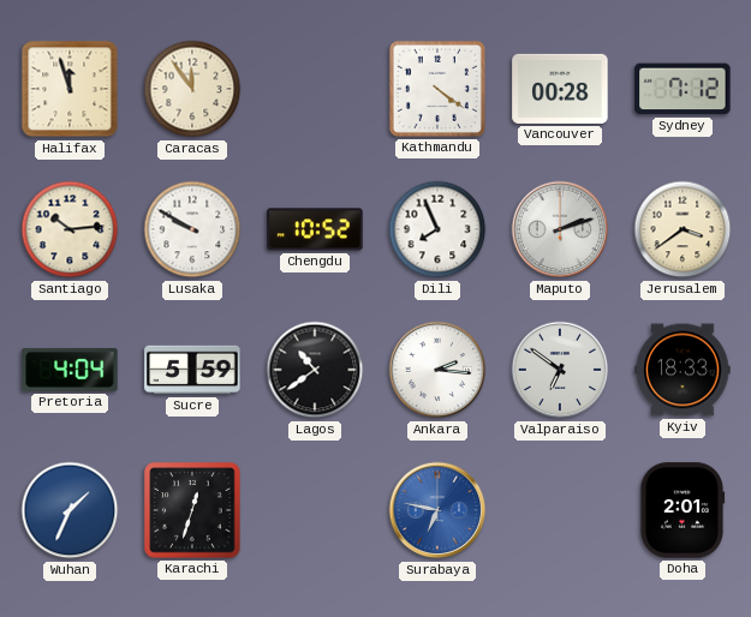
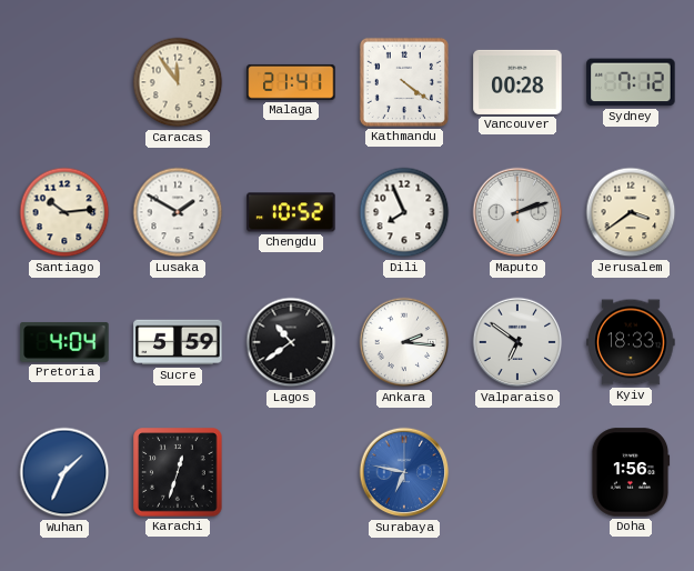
Halifax: 11:57 -> none (70, 89)
Malaga: none -> 21:41 (291, 82)
Lusaka: 9:50 -> 1:50 (178, 212)
Doha: 2:01 -> 1:56 (631, 472)
